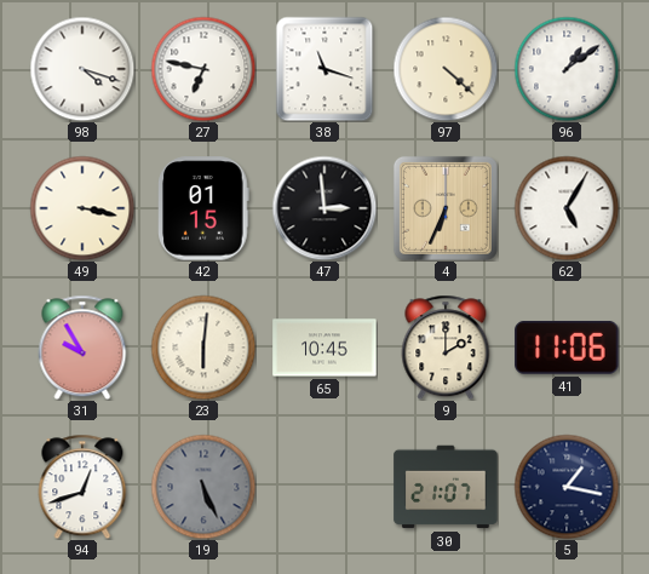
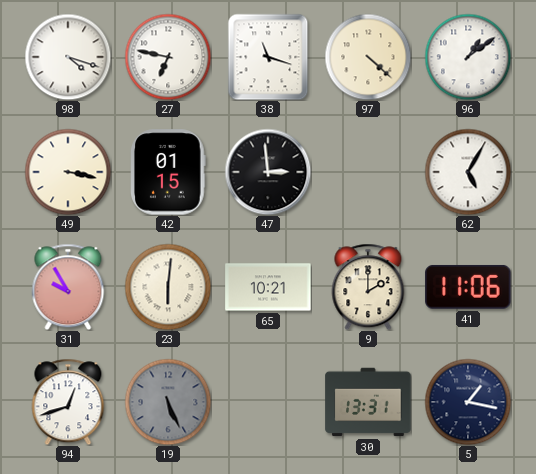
4: 6:34 -> none (446, 208)
65: 10:45 -> 10:21 (268, 287)
30: 21:07 -> 13:31 (368, 402)
